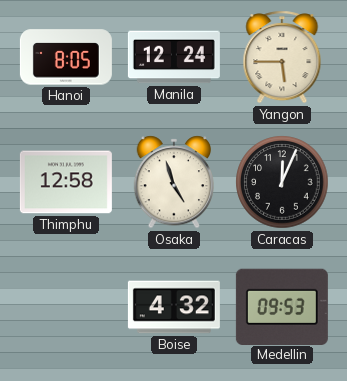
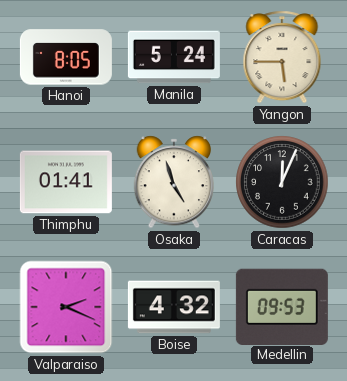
Manila: 12:24 -> 5:24 (174, 57)
Thimphu: 12:58 -> 01:41 (66, 182)
Valparaiso: none -> 2:19 (66, 307)
